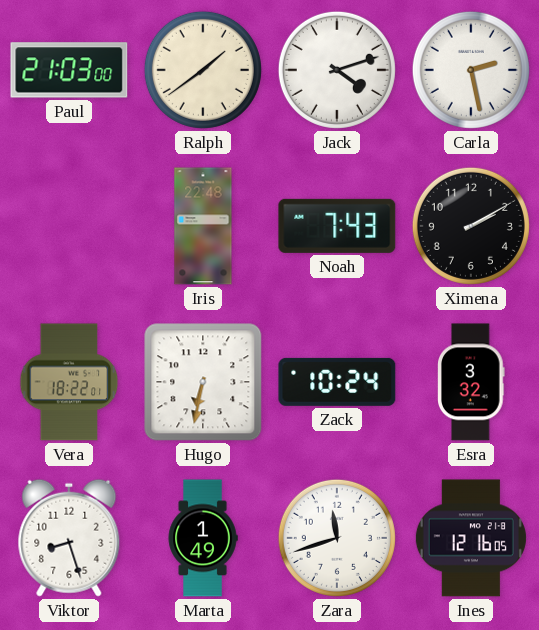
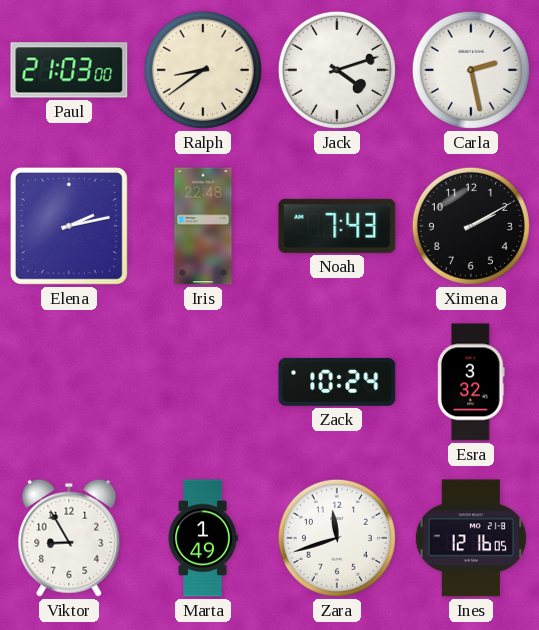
Ralph: 1:39 -> 8:39 (203, 70)
Elena: none -> 2:13 (69, 226)
Vera: 18:22 -> none (69, 382)
Hugo: 6:32 -> none (203, 382)
Viktor: 8:27 -> 8:55 (69, 538)
